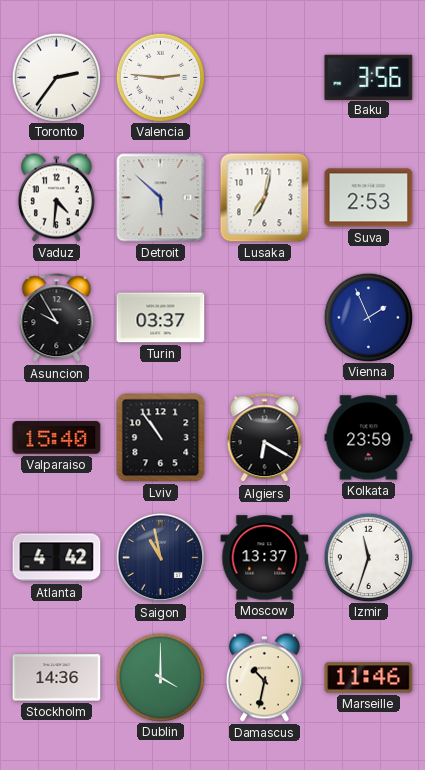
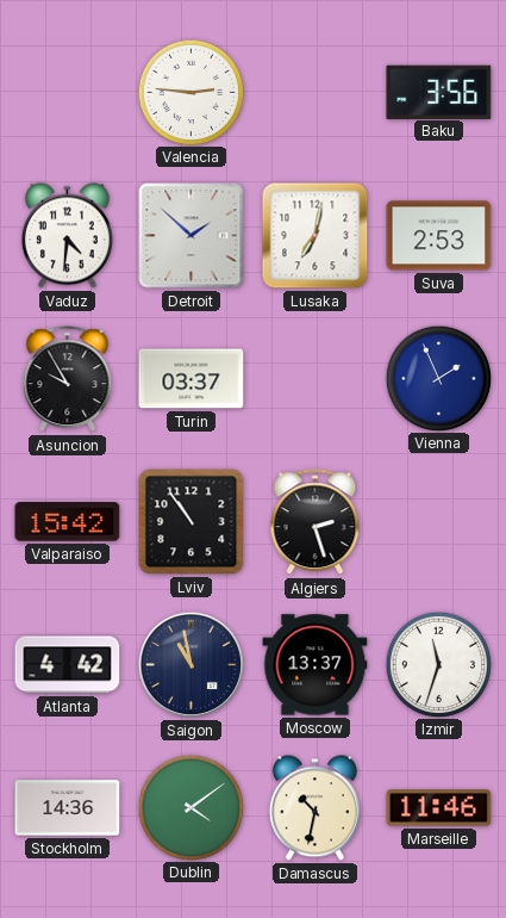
Toronto: 2:36 -> none (56, 77)
Detroit: 5:52 -> 1:52 (192, 236)
Valparaiso: 15:40 -> 15:42 (68, 522)
Algiers: 6:20 -> 2:27 (316, 522)
Kolkata: 23:59 -> none (369, 438)
Dublin: 4:00 -> 4:09 (190, 807)
